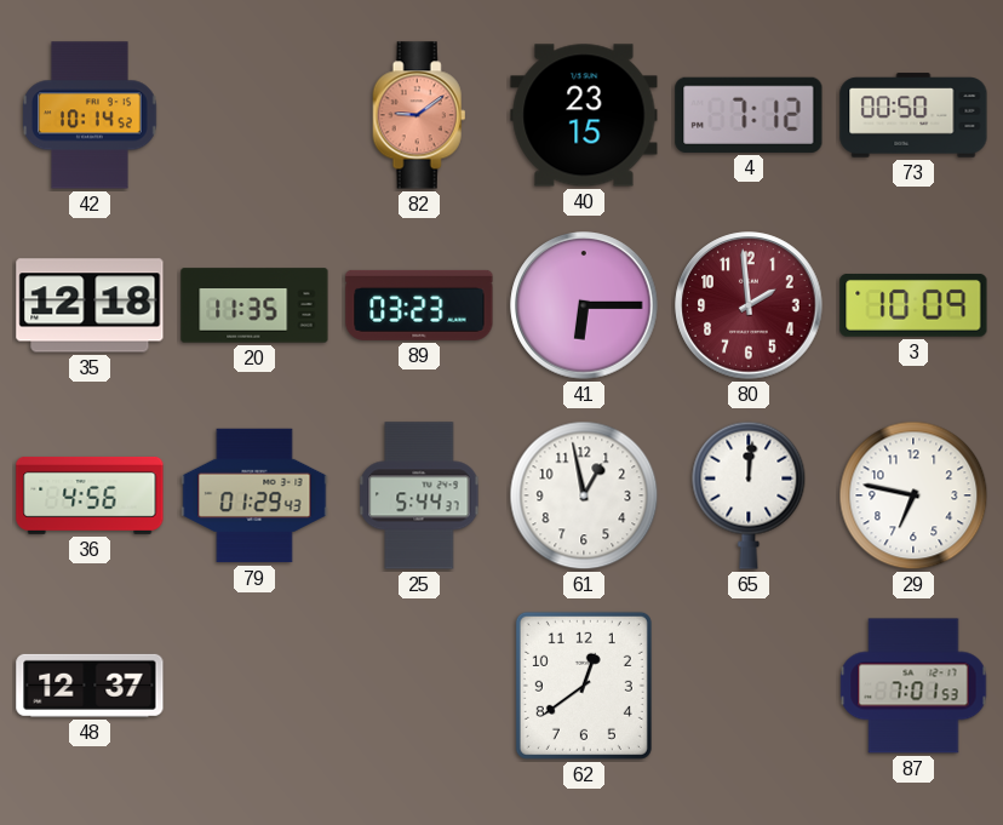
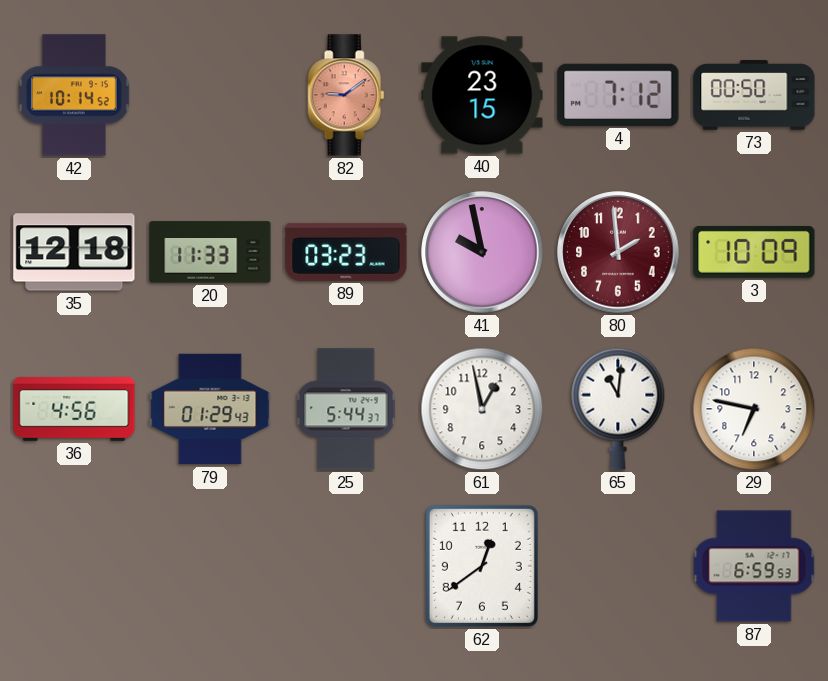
20: 11:35 -> 11:33 (210, 252)
41: 6:15 -> 9:58 (482, 252)
65: 12:01 -> 11:01 (618, 409)
48: 12:37 -> none (90, 686)
87: 7:01 -> 6:59 (754, 566)
